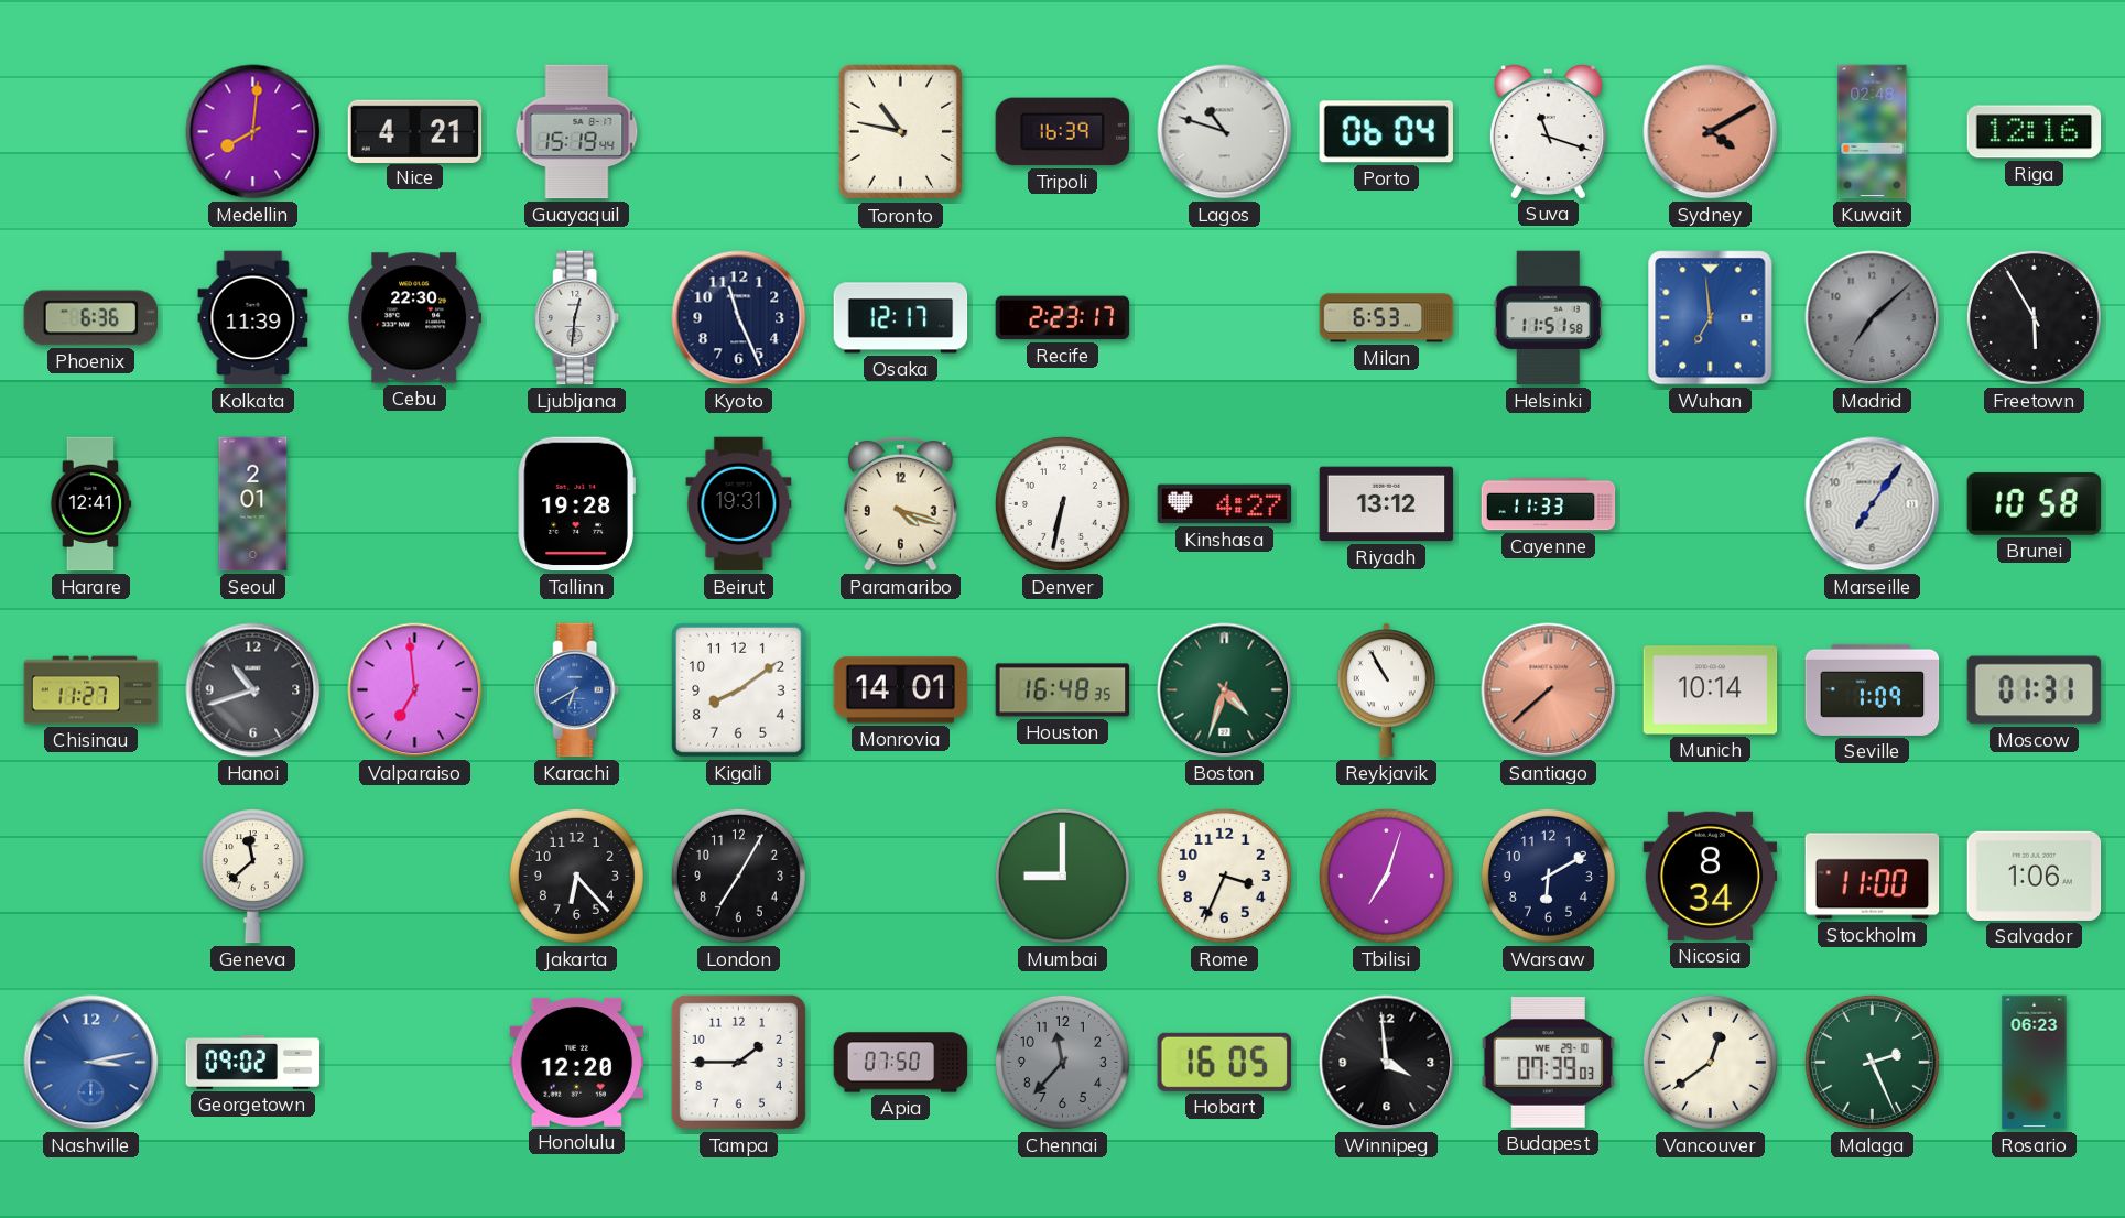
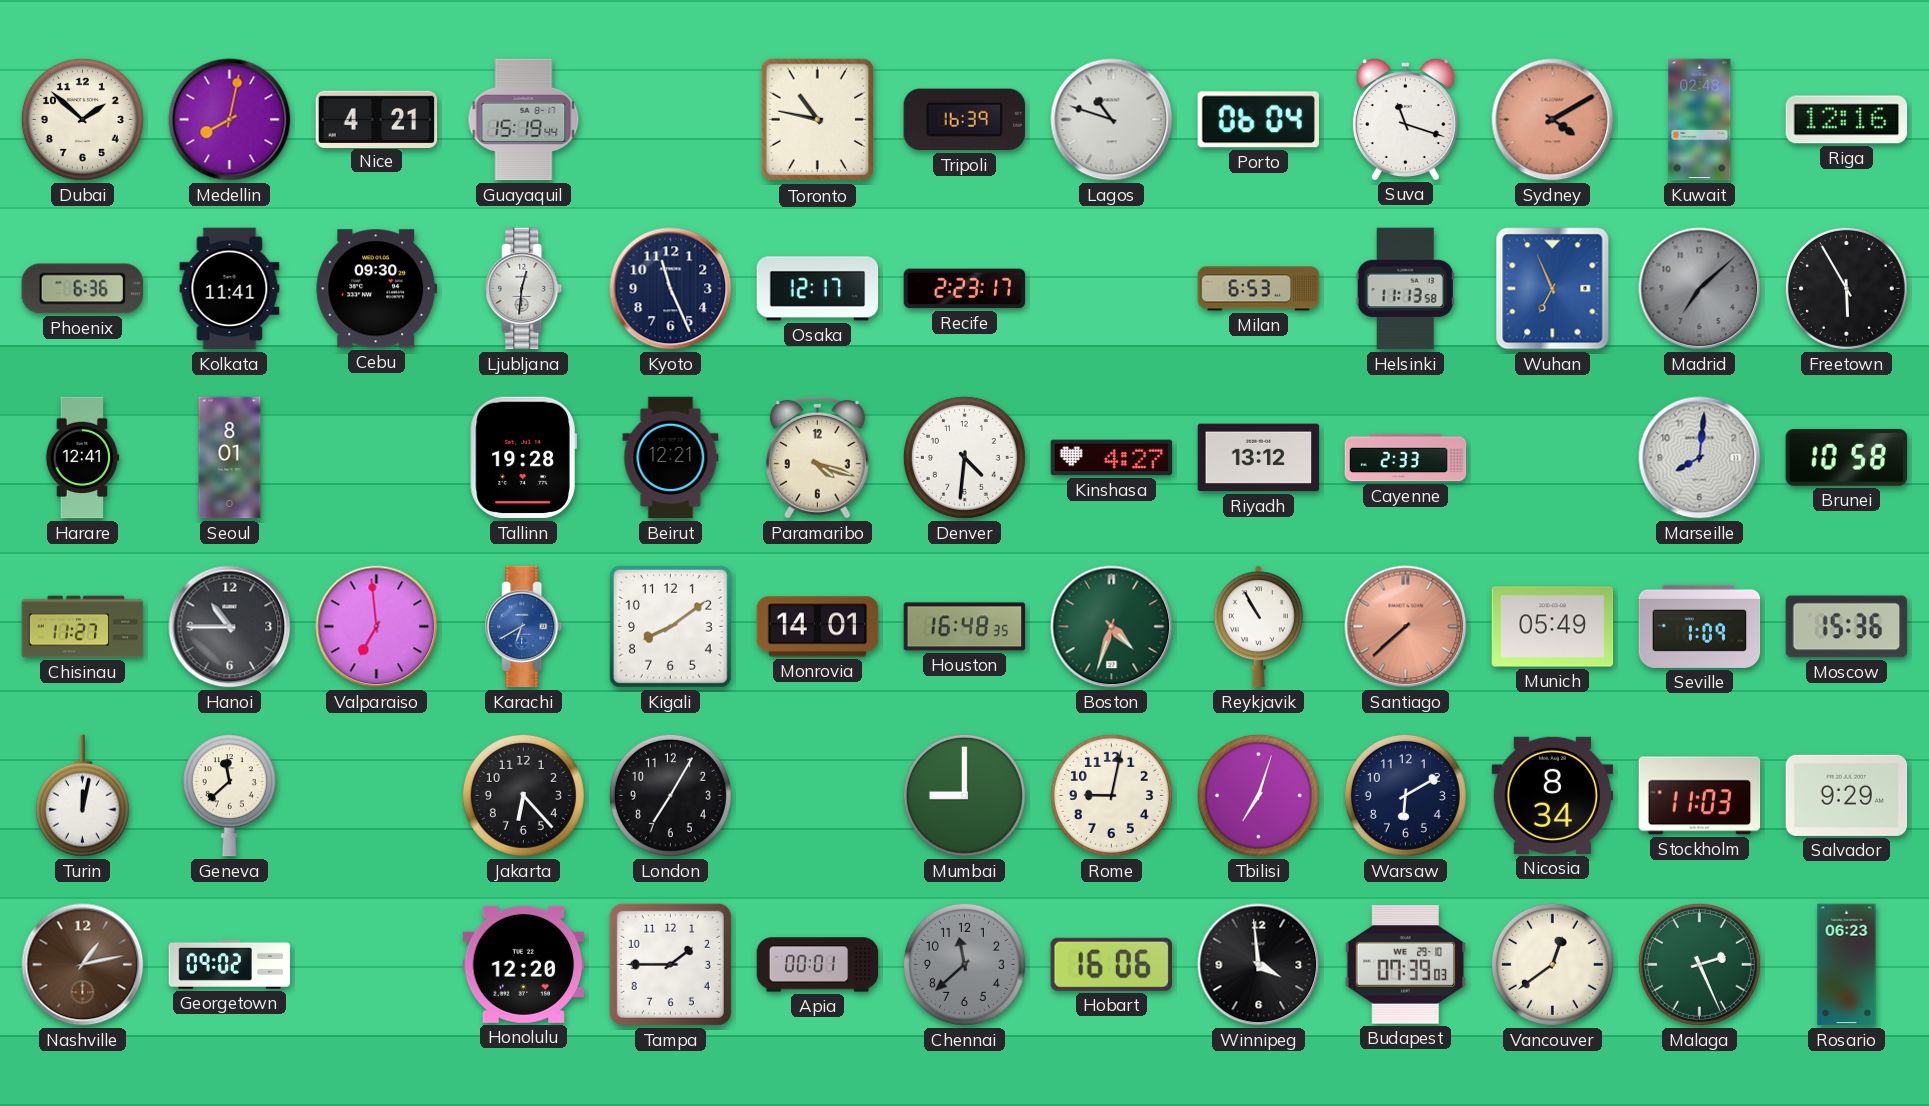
Dubai: none -> 1:52 (82, 119)
Medellin: 8:01 -> 8:02 (230, 120)
Kolkata: 11:39 -> 11:41 (230, 289)
Cebu: 22:30 -> 09:30 (377, 289)
Helsinki: 11:51 -> 11:13 (1405, 289)
Wuhan: 6:59 -> 6:56 (1553, 289)
Seoul: 2:01 -> 8:01 (230, 458)
Beirut: 19:31 -> 12:21 (671, 458)
Denver: 6:32 -> 4:31 (964, 457)
Cayenne: 11:33 -> 2:33 (1406, 458)
Marseille: 7:06 -> 8:01 (1700, 458)
Hanoi: 10:42 -> 10:45 (230, 627)
Munich: 10:14 -> 05:49 (1553, 627)
Moscow: 01:31 -> 15:36 (1847, 627)
Turin: none -> 12:02 (82, 796)
Rome: 3:34 -> 9:02 (1111, 795)
Stockholm: 11:00 -> 11:03 (1700, 796)
Salvador: 1:06 -> 9:29 (1847, 795)
Nashville: 3:13 -> 1:13 (83, 965)
Nashville dial: blue -> brown (83, 965)
Apia: 07:50 -> 00:01 (818, 965)
Chennai: 11:37 -> 11:38 (964, 964)
Hobart: 16:05 -> 16:06 (1111, 964)
